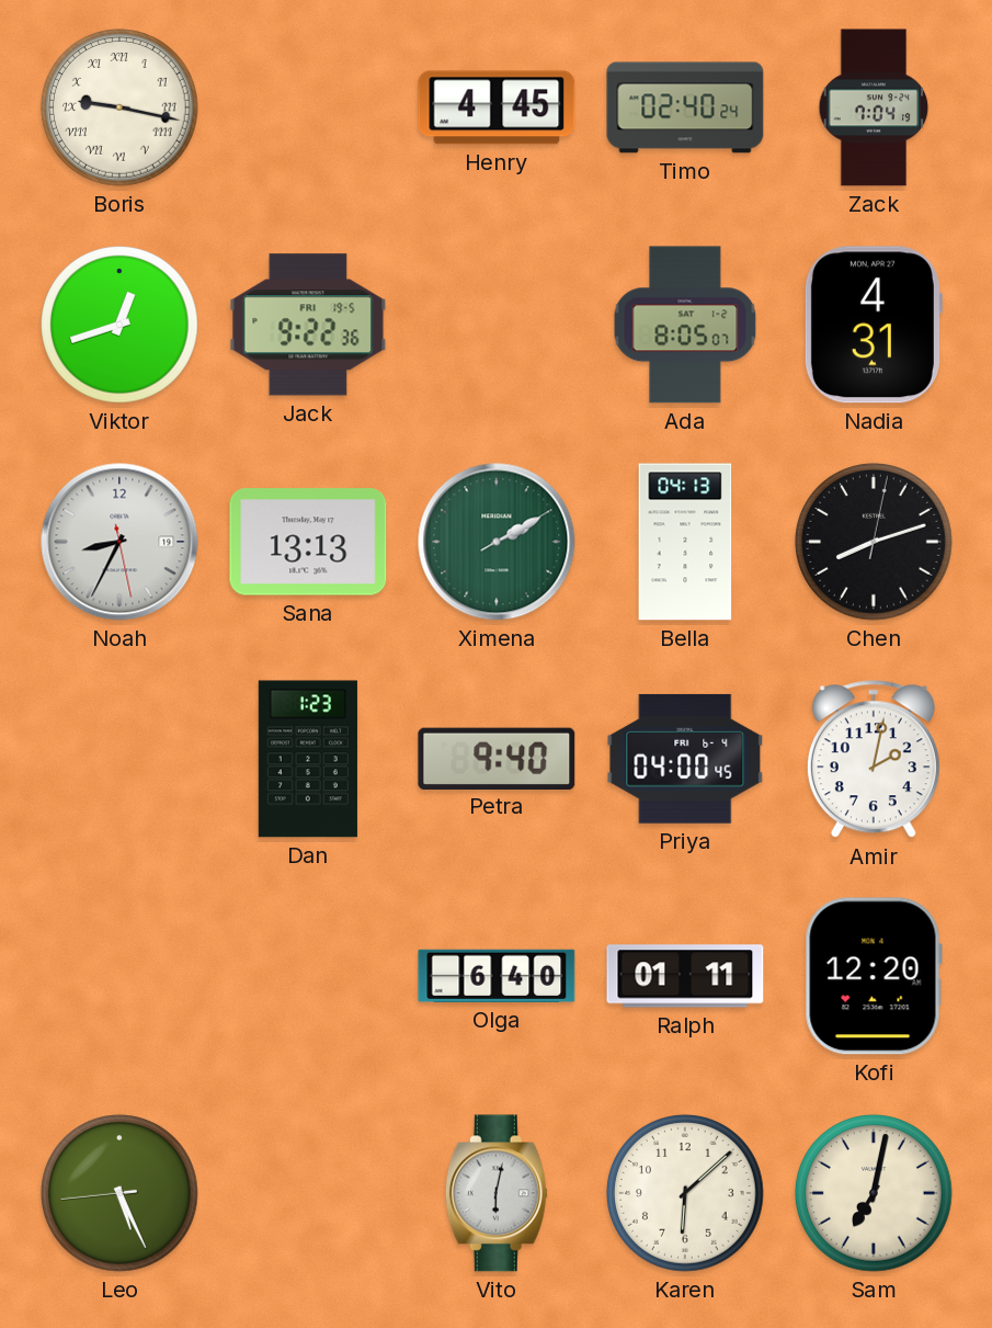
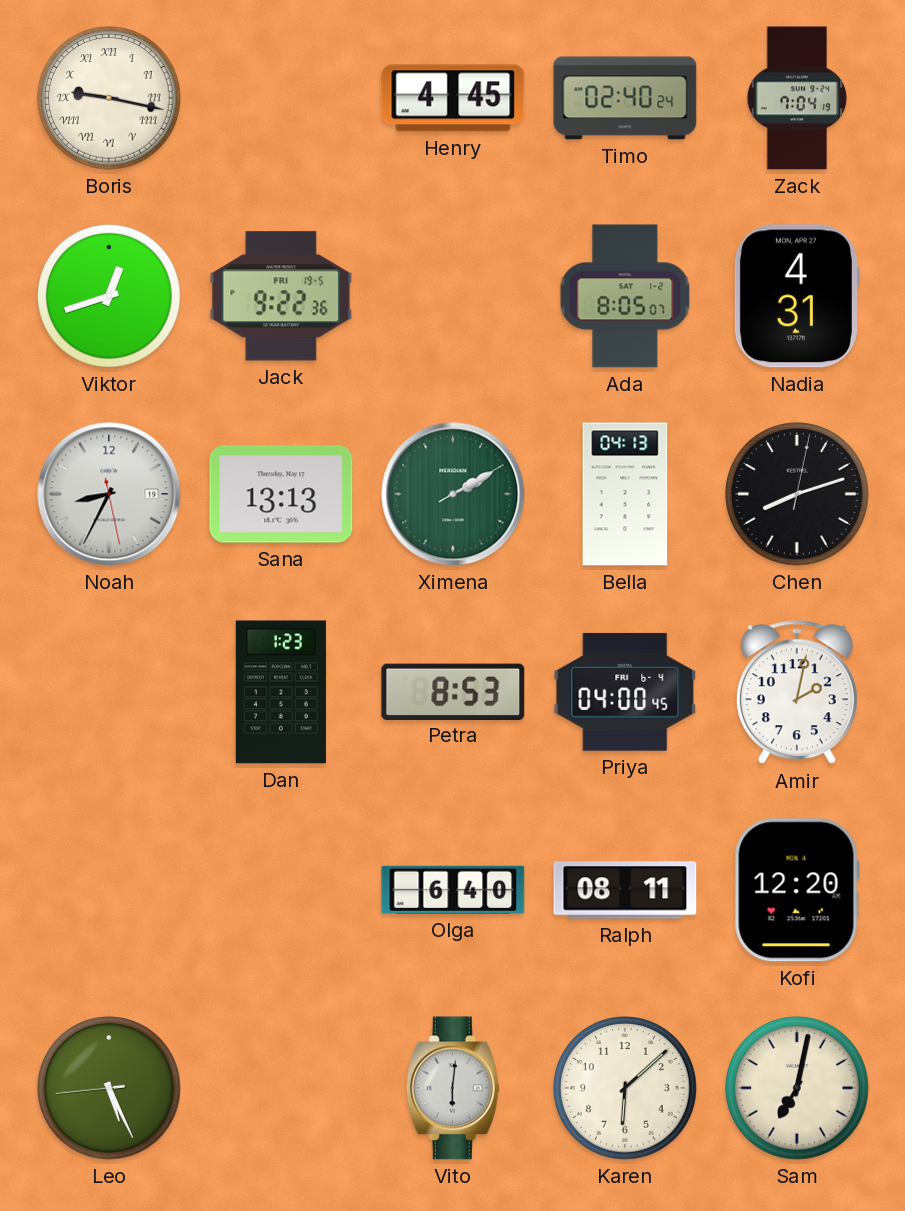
Petra: 9:40 -> 8:53 (453, 691)
Ralph: 01:11 -> 08:11 (625, 890)
Vito: 6:02 -> 6:01 (453, 1088)
